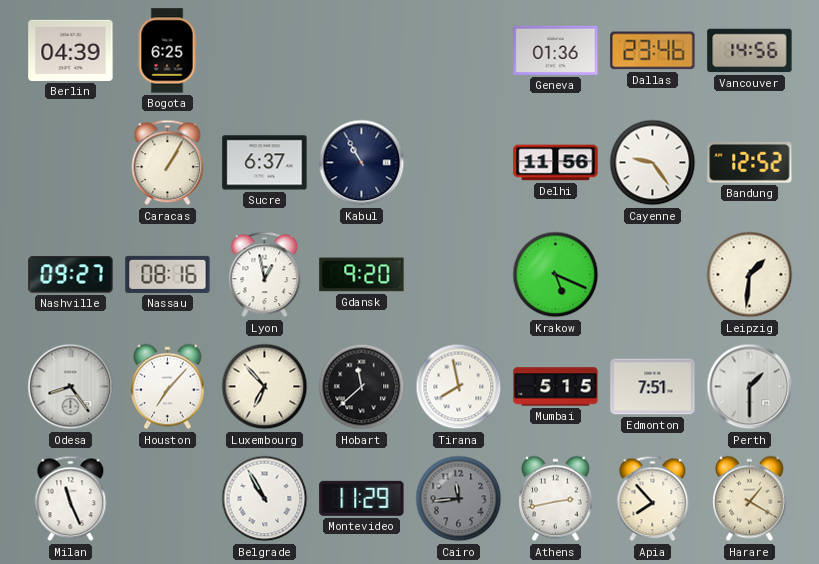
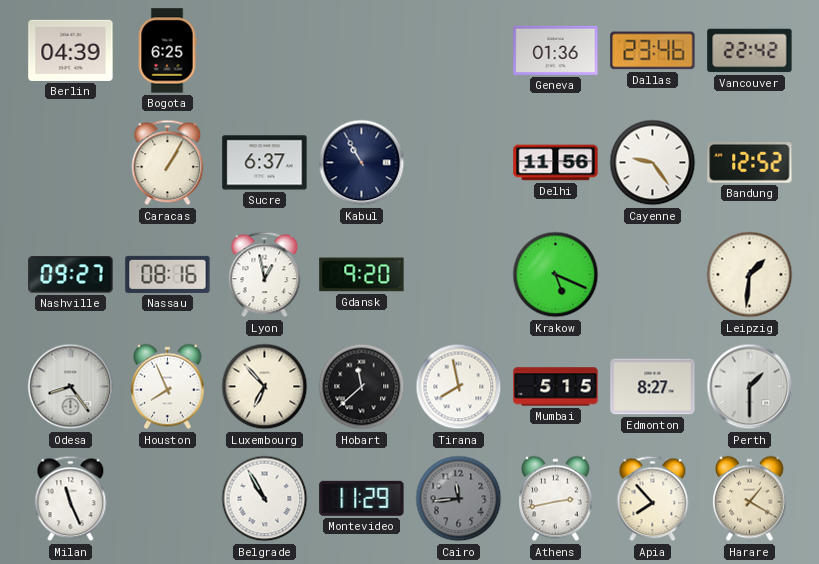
Vancouver: 14:56 -> 22:42 (750, 51)
Houston: 7:07 -> 7:56 (168, 387)
Edmonton: 7:51 -> 8:27 (653, 387)
